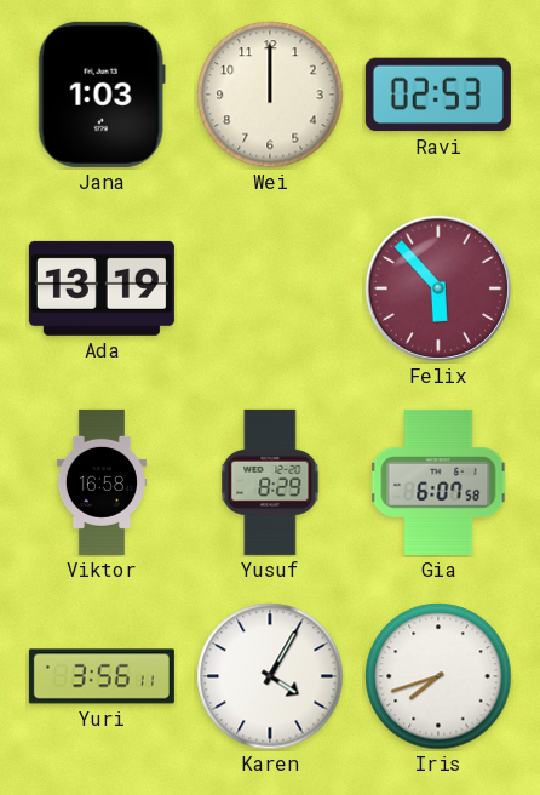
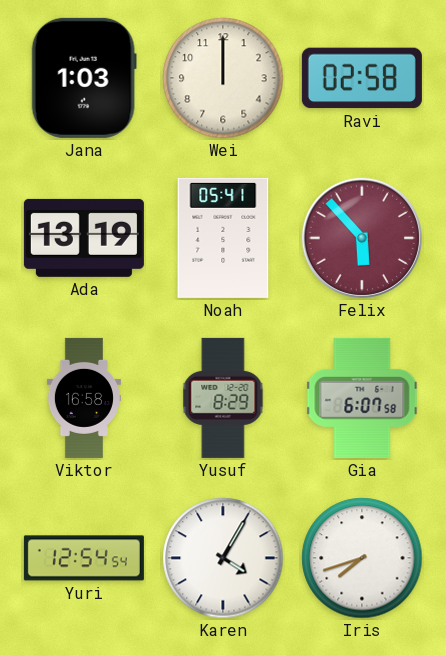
Ravi: 02:53 -> 02:58 (362, 78)
Noah: none -> 05:41 (223, 238)
Yuri: 3:56 -> 12:54 (84, 558)
